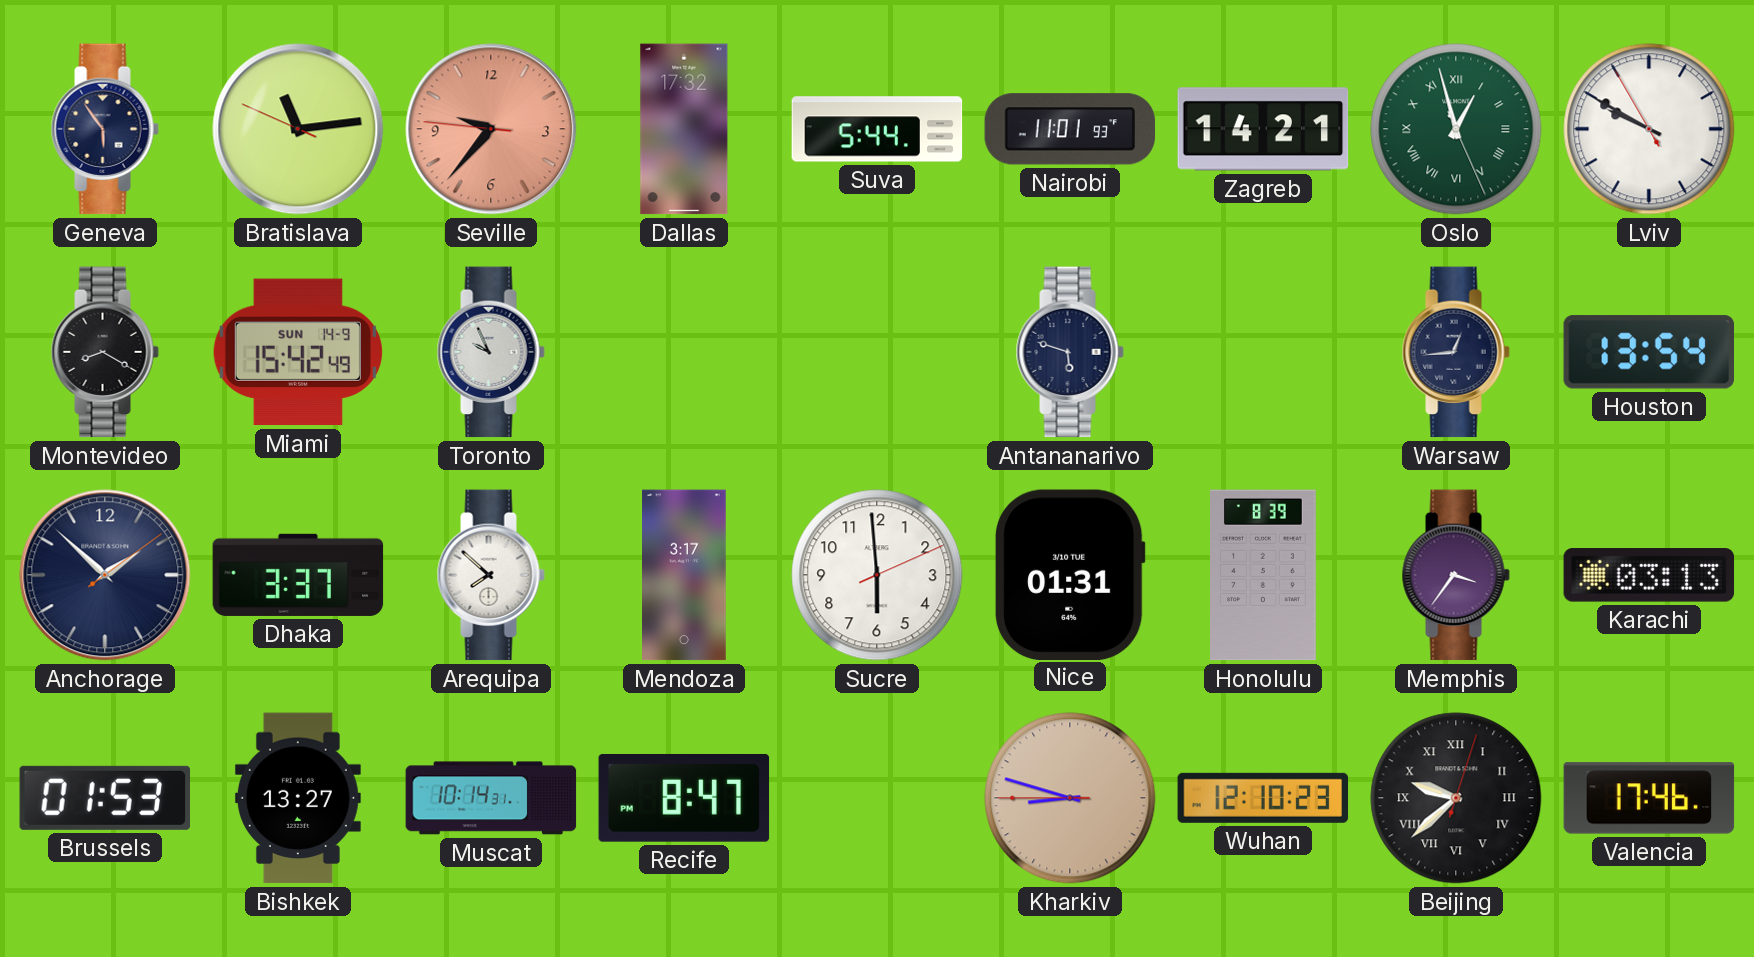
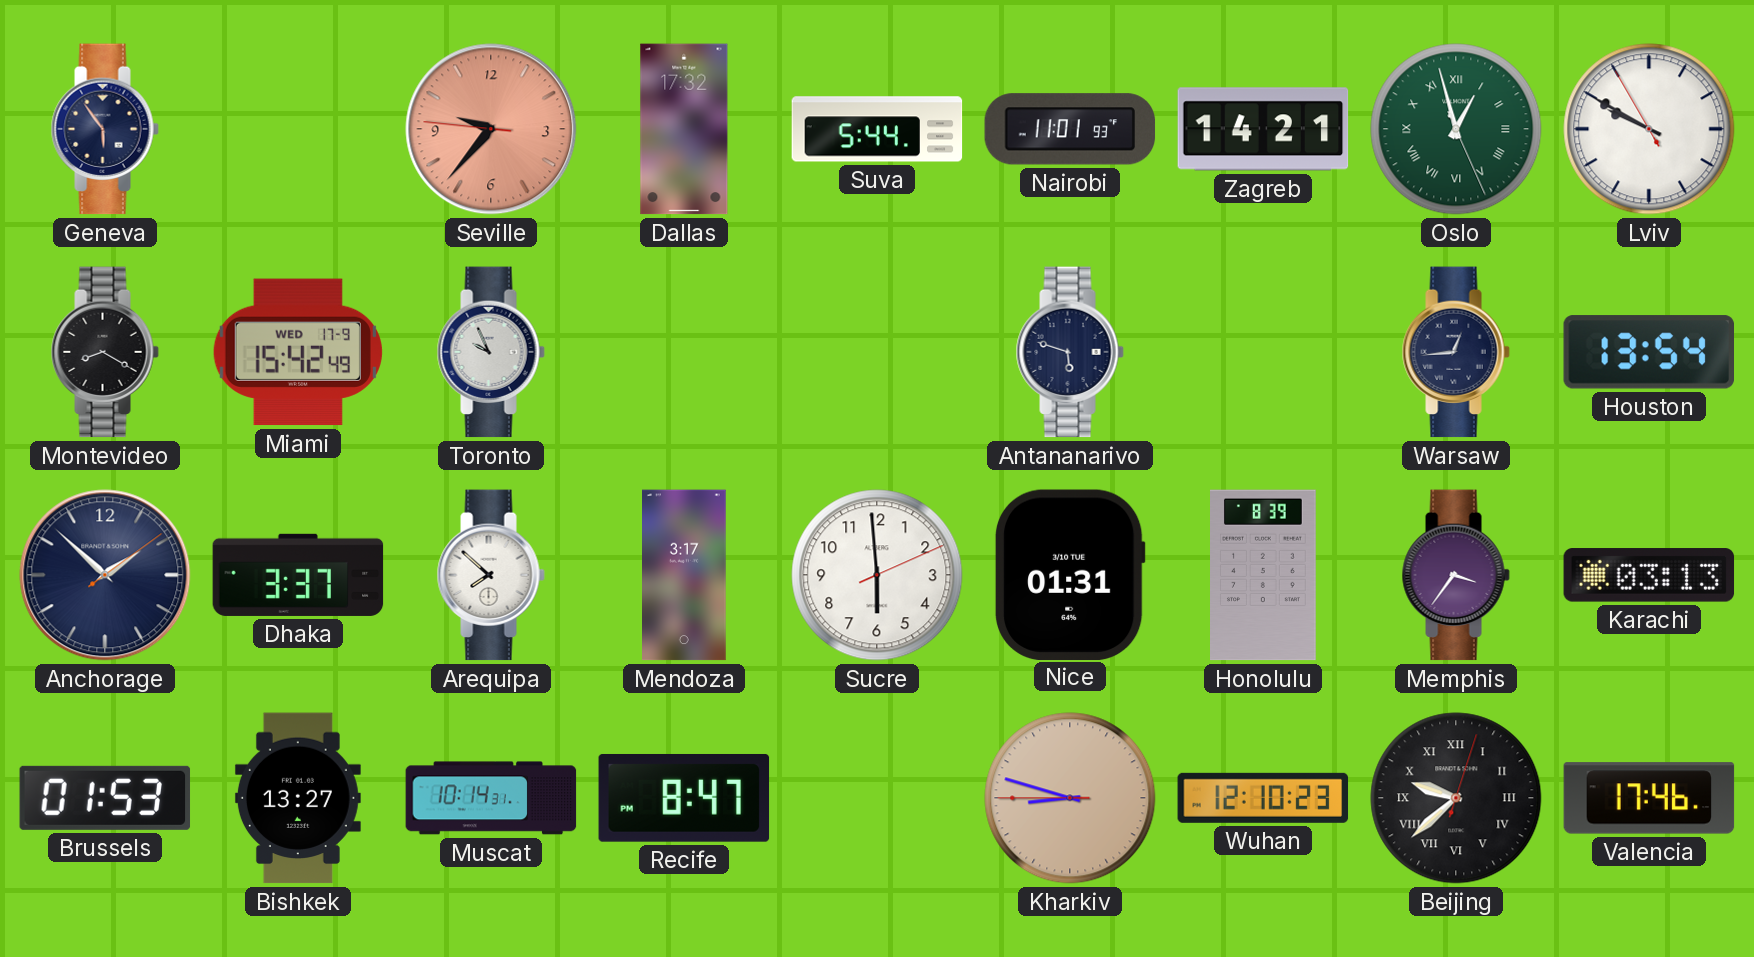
Bratislava: 11:13 -> none (298, 129)
Miami date: SUN 14-9 -> WED 17-9 (298, 352)
